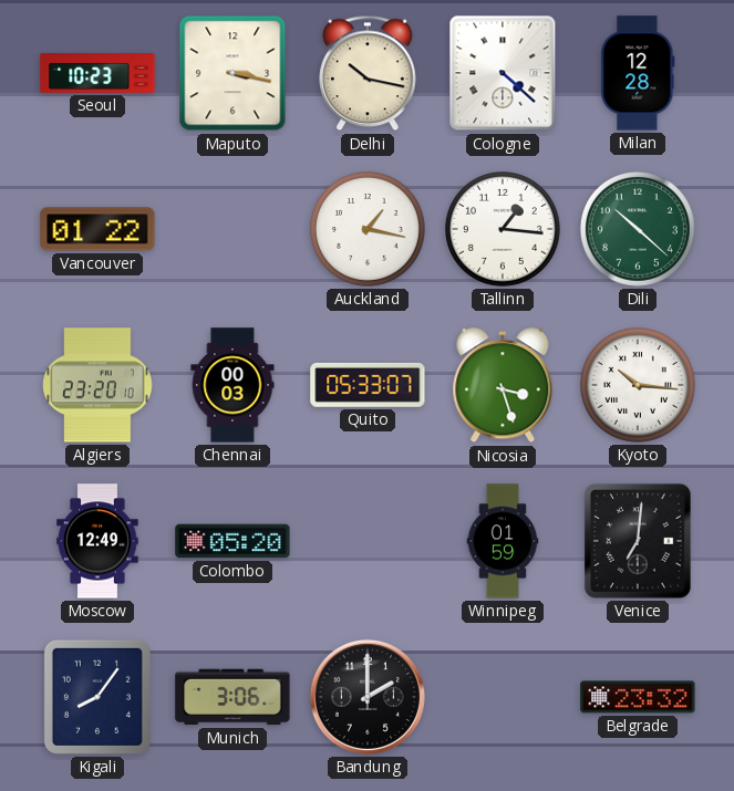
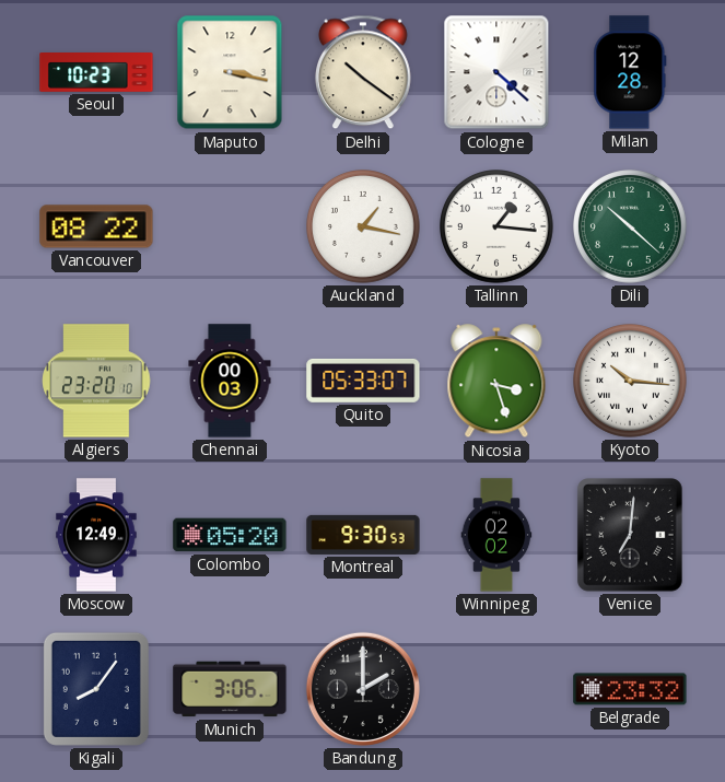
Delhi: 10:17 -> 10:21 (364, 72)
Vancouver: 01:22 -> 08:22 (96, 226)
Montreal: none -> 9:30 (363, 535)
Winnipeg: 01:59 -> 02:02 (496, 535)
